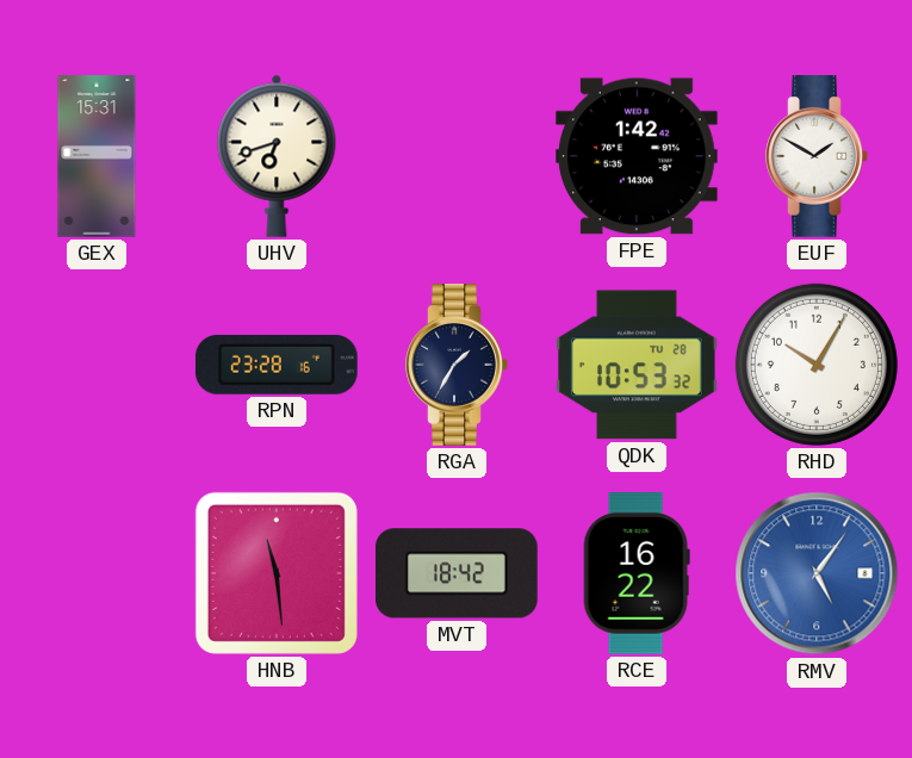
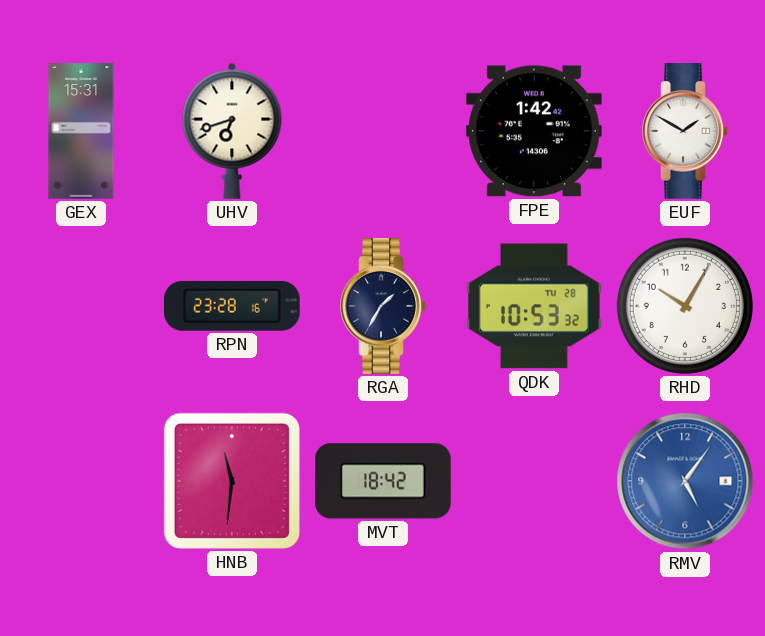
HNB: 11:29 -> 11:31 (232, 481)
RCE: 16:22 -> none (637, 574)
